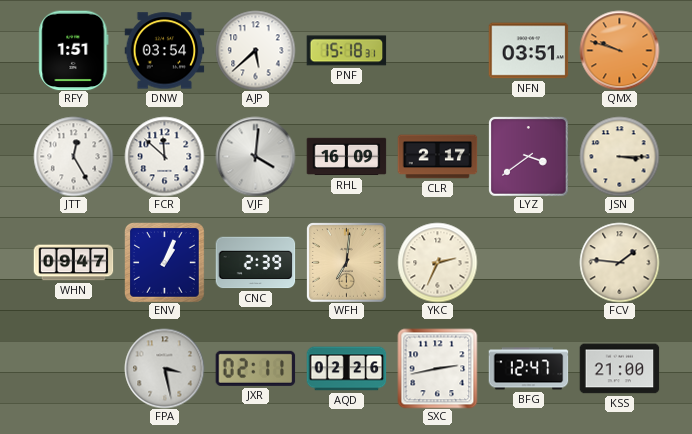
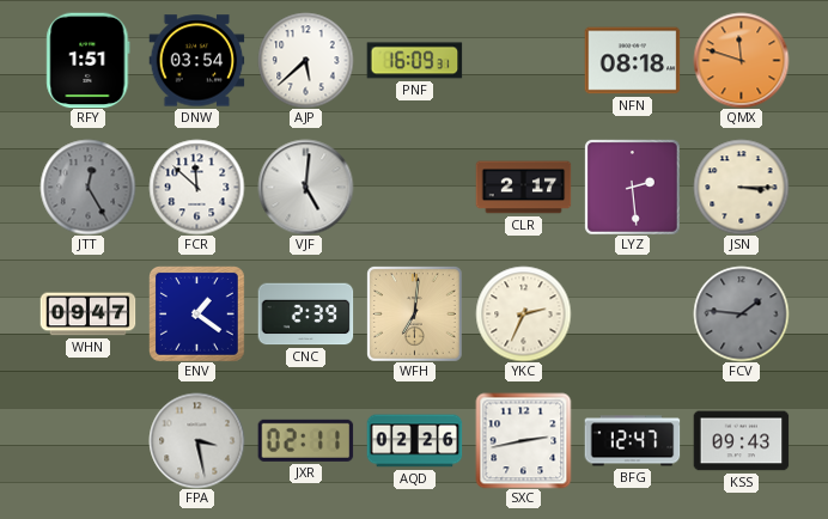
PNF: 15:18 -> 16:09 (414, 61)
NFN: 03:51 -> 08:18 (632, 61)
QMX: 9:48 -> 11:48 (741, 60)
JTT dial: white -> grey (87, 187)
VJF: 4:01 -> 5:01 (305, 187)
RHL: 16:09 -> none (346, 157)
LYZ: 3:39 -> 2:29 (632, 187)
ENV: 1:04 -> 1:21 (197, 315)
FCV dial: cream -> grey (741, 313)
KSS: 21:00 -> 09:43 (741, 441)
